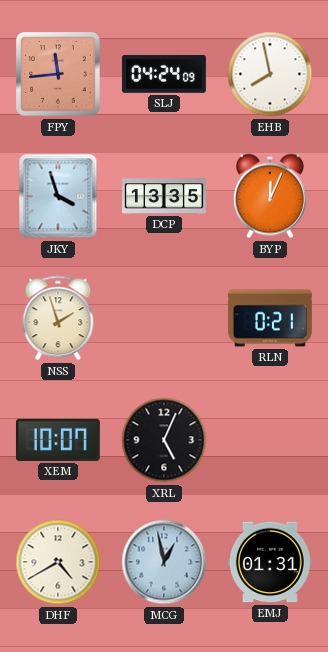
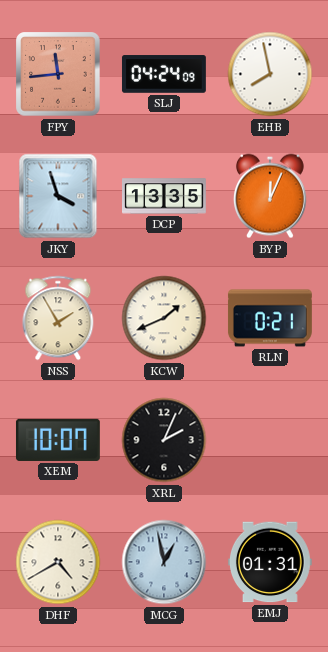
NSS: 1:57 -> 1:55 (58, 318)
KCW: none -> 1:41 (164, 318)
XRL: 5:04 -> 2:04 (164, 440)
